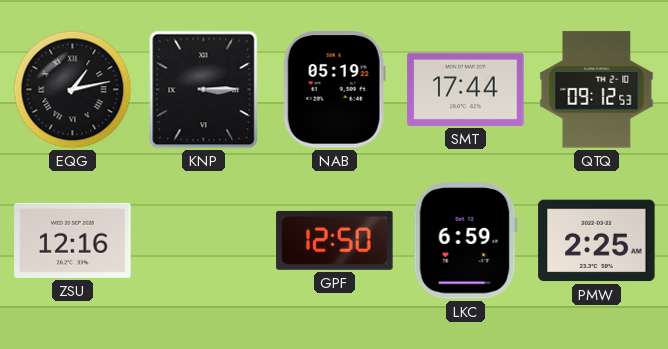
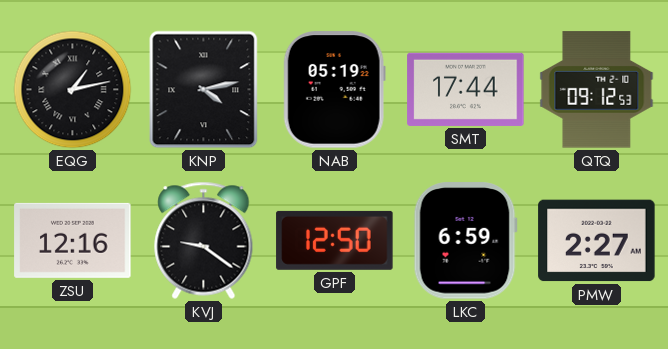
KNP: 3:15 -> 4:13 (204, 90)
KVJ: none -> 9:21 (204, 240)
PMW: 2:25 -> 2:27 (597, 241)
